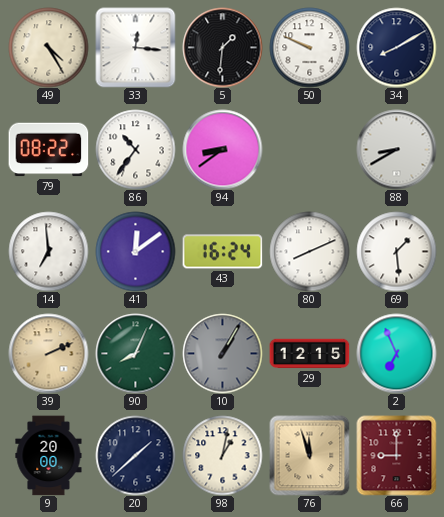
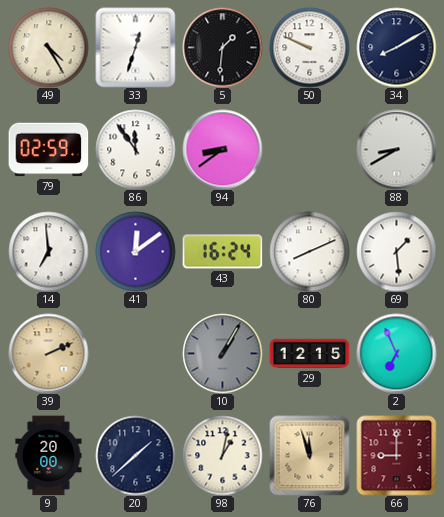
33: 12:16 -> 12:33 (135, 47)
79: 08:22 -> 02:59 (48, 150)
86: 10:36 -> 11:54 (135, 149)
90: 8:04 -> none (135, 353)
